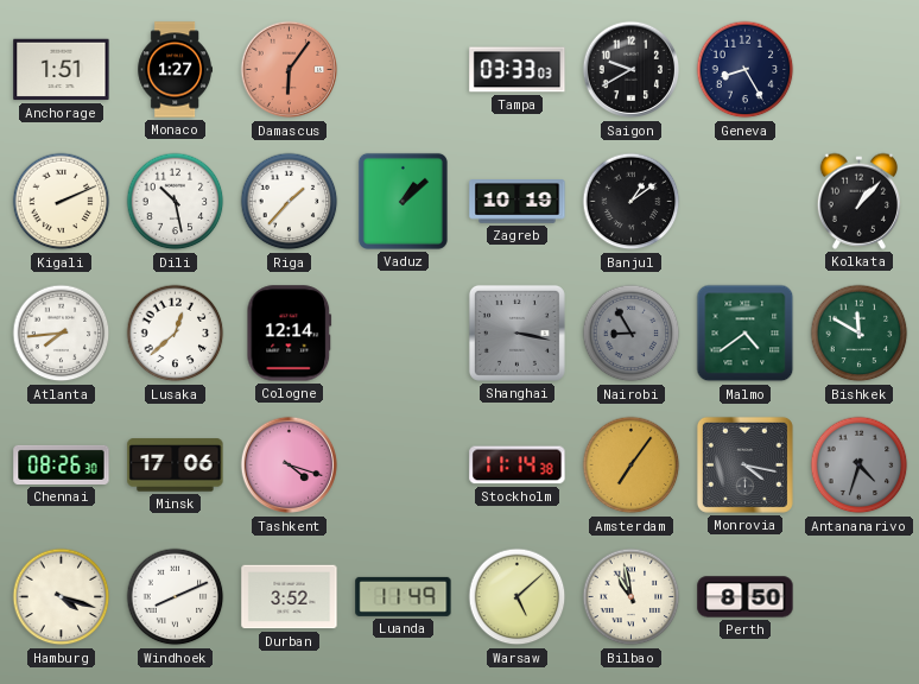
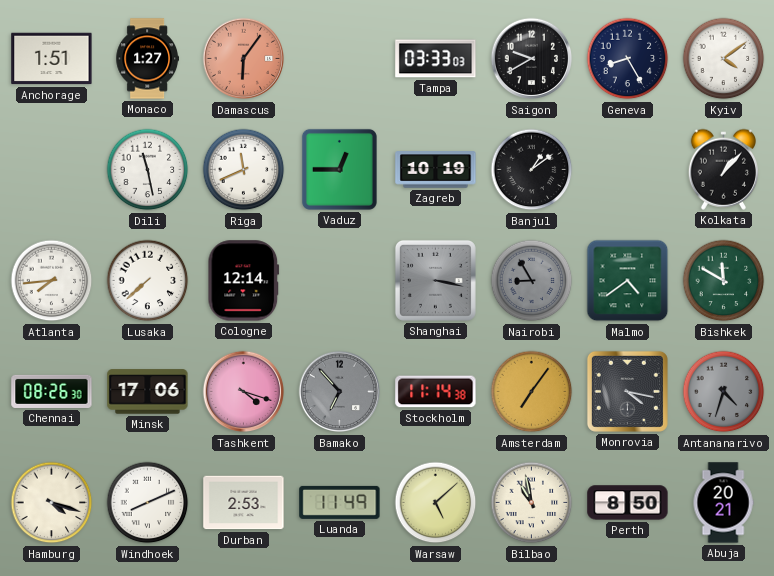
Kyiv: none -> 4:09 (724, 59)
Kigali: 2:11 -> none (62, 202)
Dili: 10:28 -> 11:28 (148, 170)
Riga: 1:37 -> 11:41 (244, 170)
Vaduz: 1:08 -> 12:45 (339, 169)
Lusaka: 12:38 -> 7:38 (148, 281)
Bamako: none -> 6:53 (340, 392)
Durban: 3:52 -> 2:53 (244, 503)
Abuja: none -> 20:21 (723, 503)
